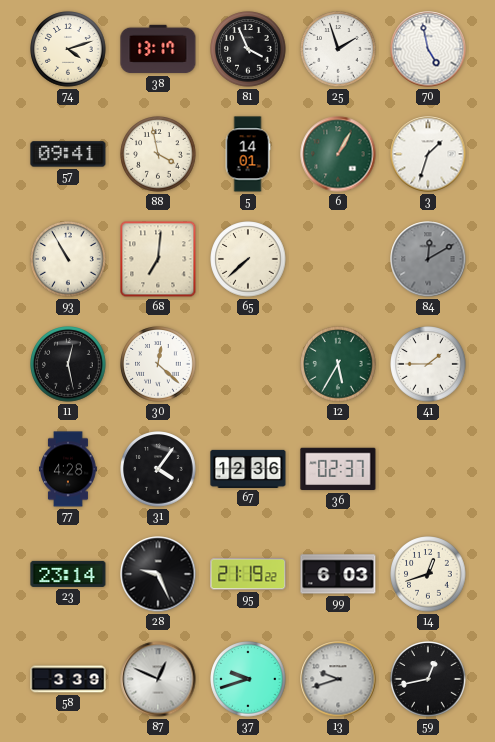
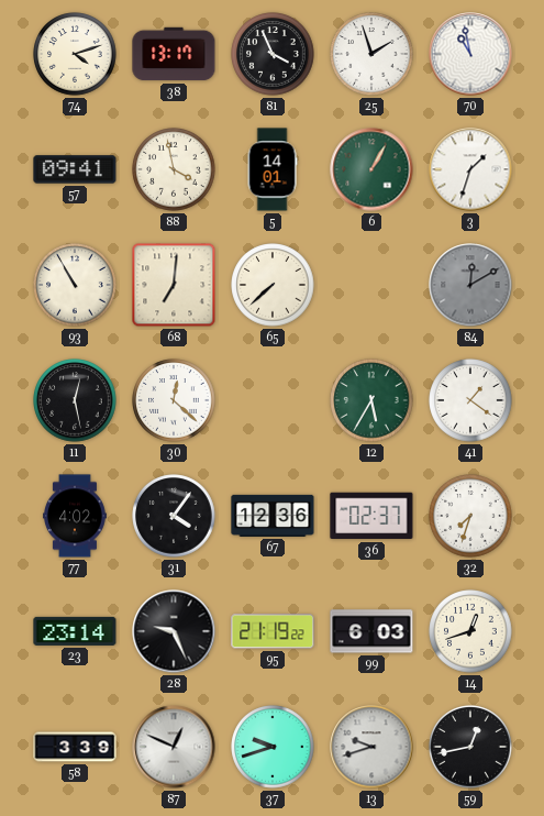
70: 4:58 -> 10:58 (470, 54)
41: 1:45 -> 1:21 (470, 400)
77: 4:28 -> 4:02 (76, 516)
32: none -> 7:33 (470, 516)
